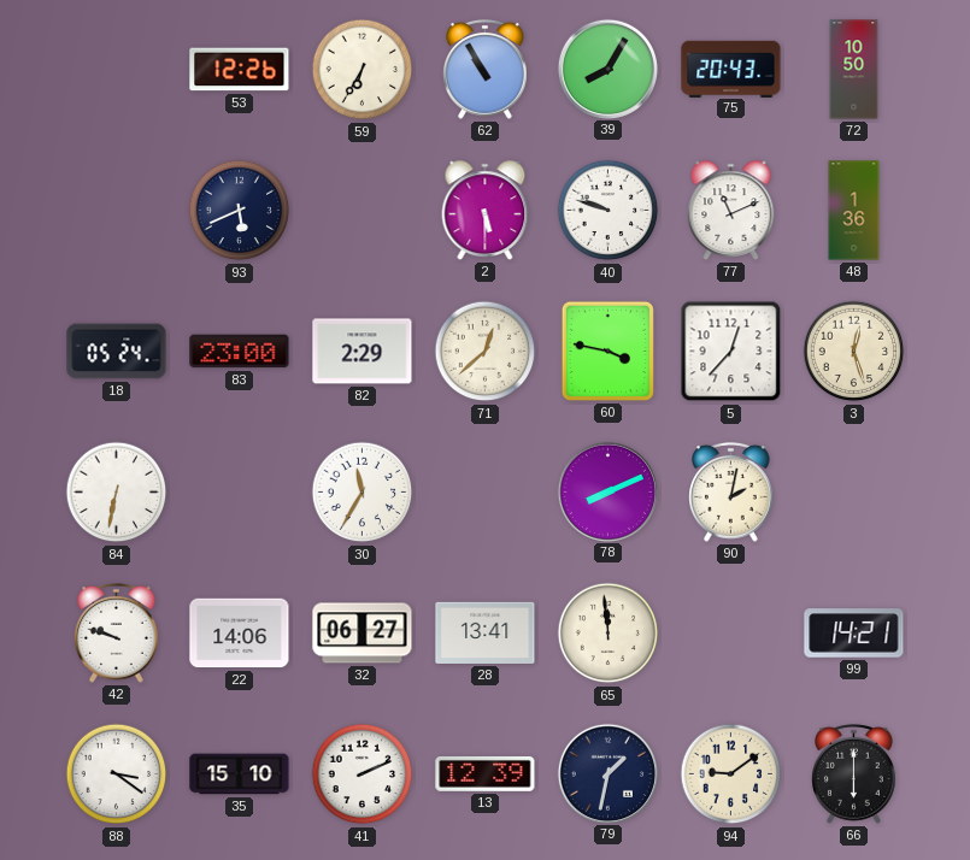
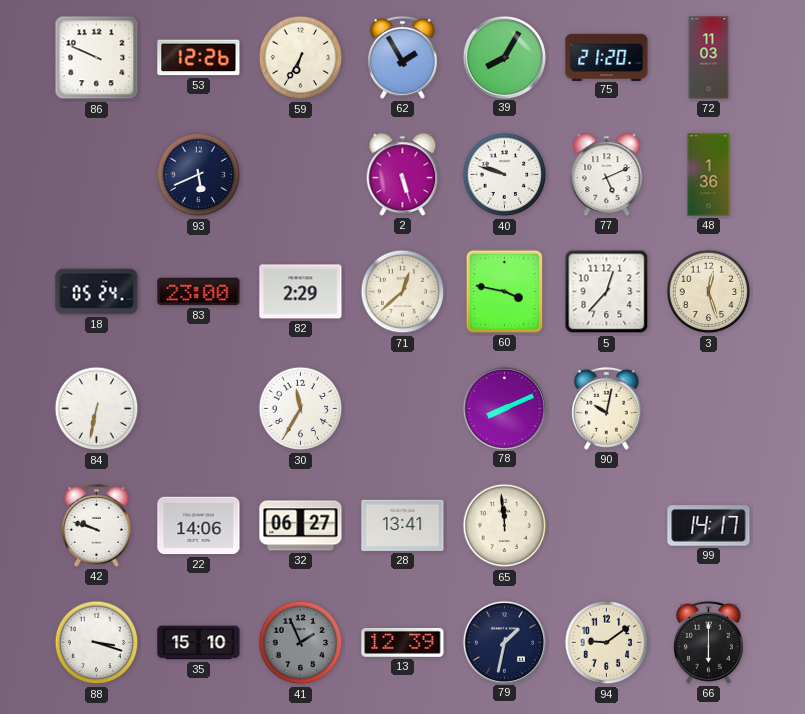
86: none -> 9:49 (97, 58)
62: 10:55 -> 1:55 (403, 57)
75: 20:43 -> 21:20 (607, 57)
72: 10:50 -> 11:03 (709, 58)
2: 5:30 -> 5:27 (403, 175)
77: 11:11 -> 5:11 (607, 175)
90: 2:02 -> 10:02 (607, 408)
99: 14:21 -> 14:17 (709, 526)
88: 3:21 -> 3:18 (97, 643)
41: 2:11 -> 1:56 (301, 643)
41 dial: white -> grey (301, 643)
